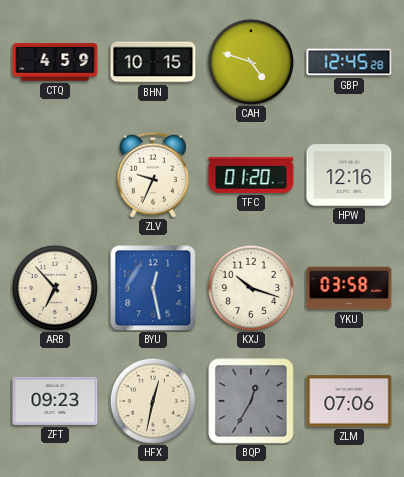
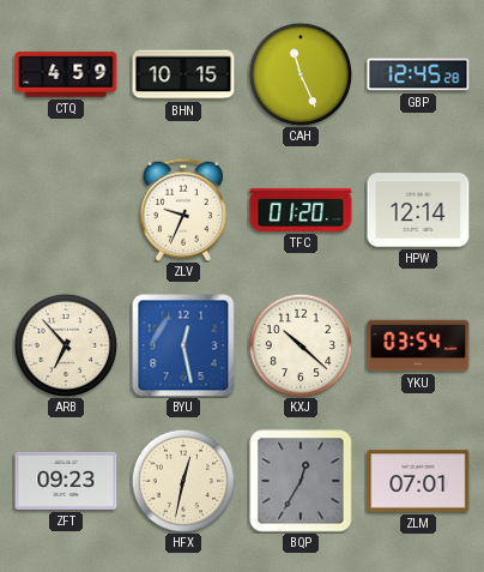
CAH: 4:48 -> 11:26 (300, 73)
HPW: 12:16 -> 12:14 (418, 210)
KXJ: 10:18 -> 10:22 (300, 344)
YKU: 03:58 -> 03:54 (418, 345)
ZLM: 07:06 -> 07:01 (418, 481)
